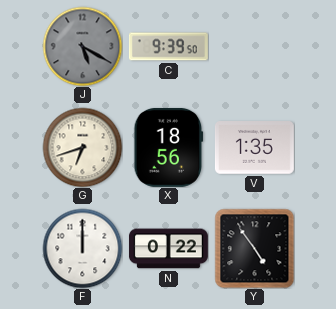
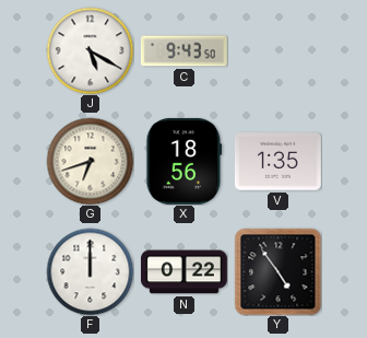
J dial: grey -> white (90, 50)
C: 9:39 -> 9:43 (183, 51)
